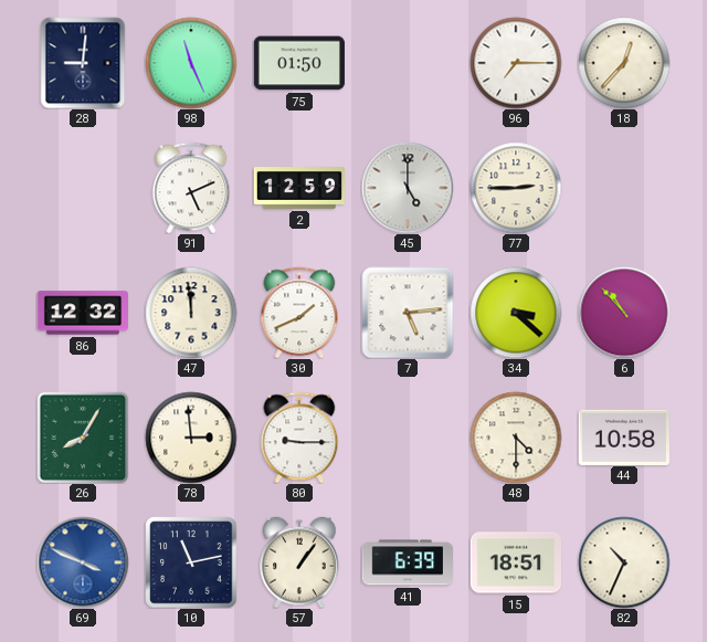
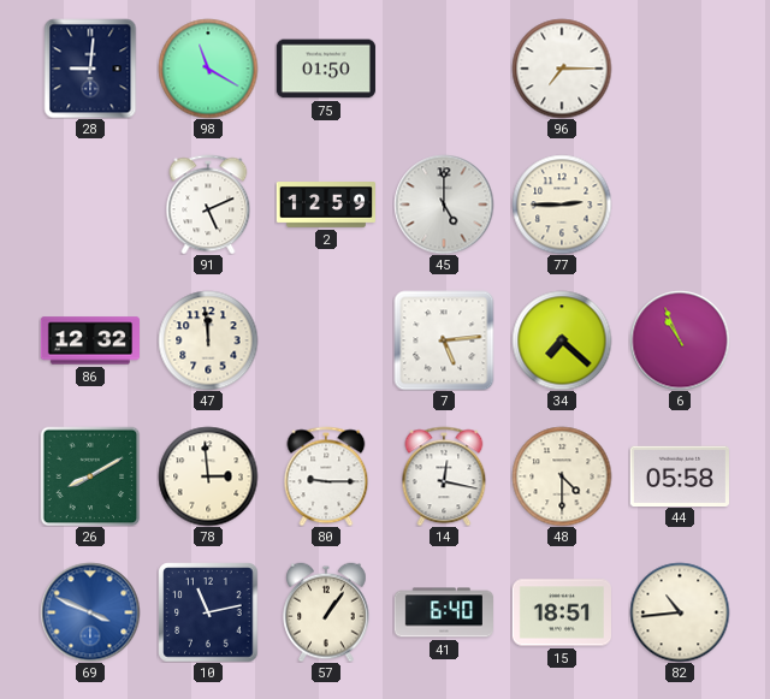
98: 11:26 -> 11:20 (208, 69)
18: 12:37 -> none (624, 63)
30: 1:41 -> none (299, 313)
34: 3:22 -> 7:22 (562, 340)
6: 10:53 -> 10:56 (680, 340)
26: 8:05 -> 8:10 (90, 476)
14: none -> 12:17 (444, 476)
44: 10:58 -> 05:58 (680, 475)
41: 6:39 -> 6:40 (443, 612)
82: 10:34 -> 10:44 (680, 612)
